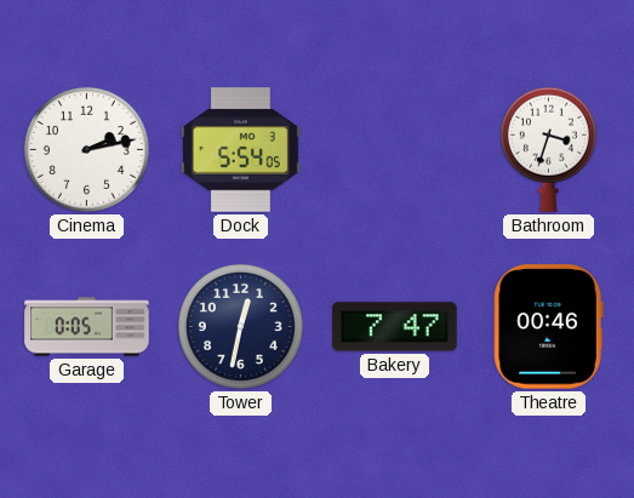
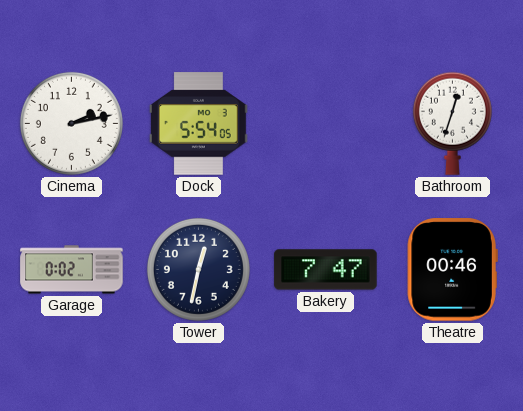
Bathroom: 3:33 -> 12:33 (452, 123)
Garage: 0:05 -> 0:02 (72, 270)
